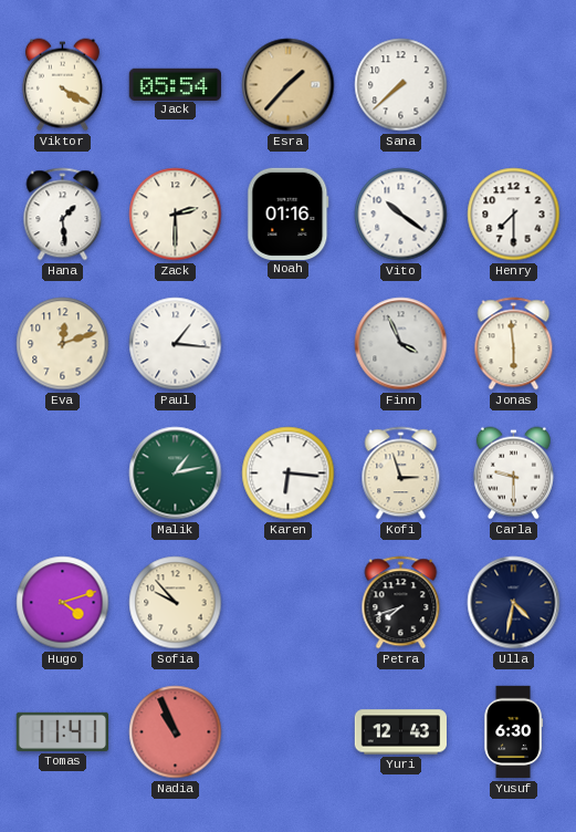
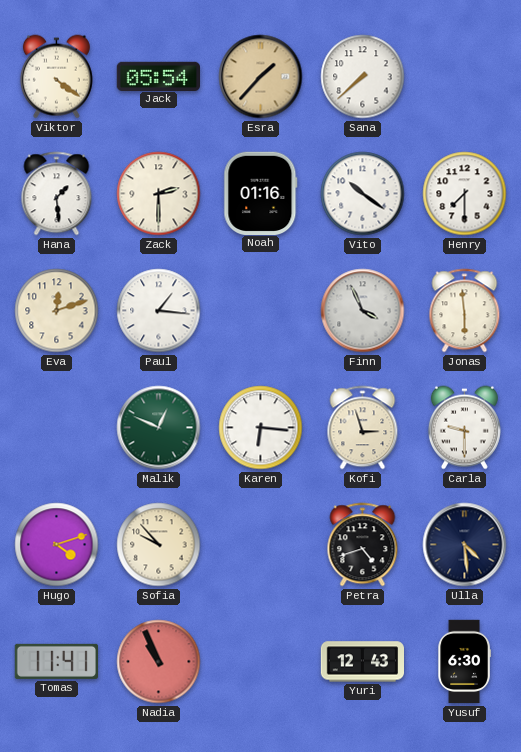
Viktor: 4:20 -> 4:21 (56, 77)
Malik: 1:13 -> 12:49 (159, 428)
Petra: 7:42 -> 4:42 (363, 545)
Ulla: 4:32 -> 4:29 (465, 545)
